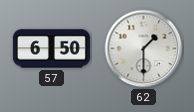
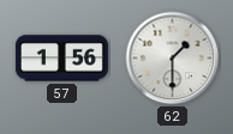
57: 6:50 -> 1:56 (61, 59)
